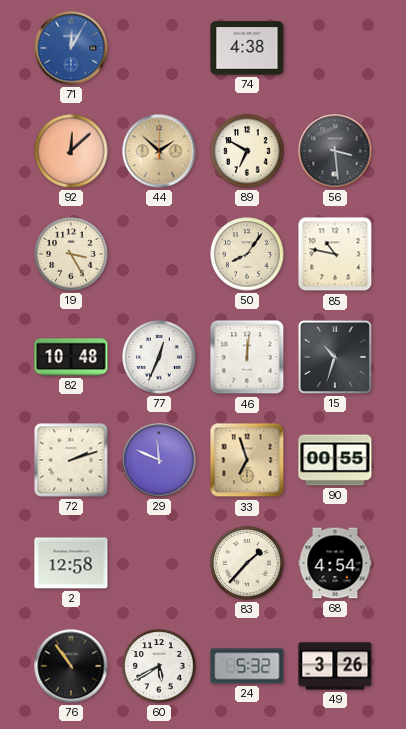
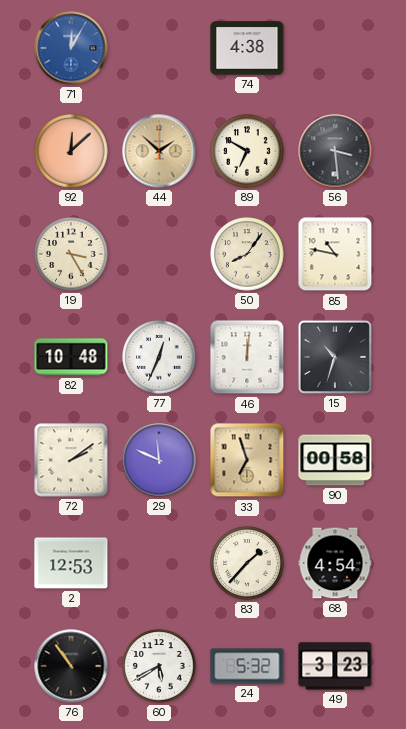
72: 2:12 -> 2:09 (71, 460)
90: 00:55 -> 00:58 (335, 460)
2: 12:58 -> 12:53 (71, 563)
49: 3:26 -> 3:23 (335, 666)
